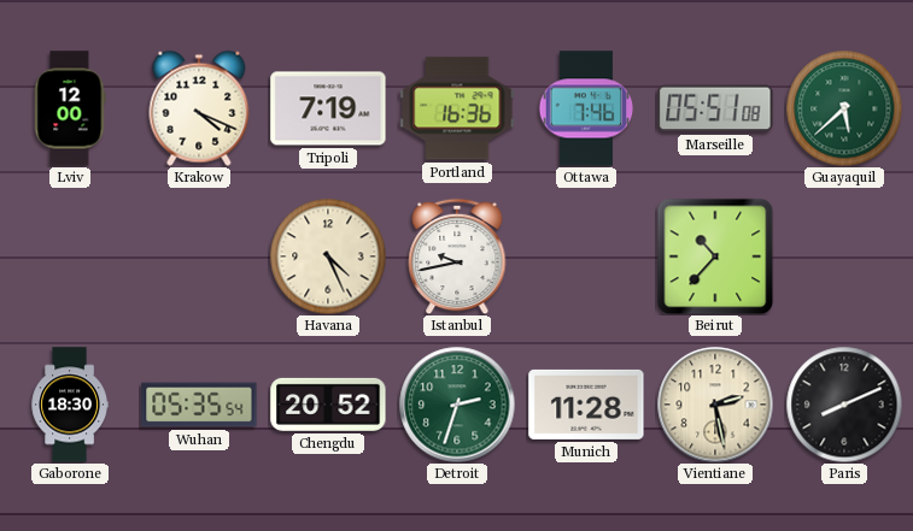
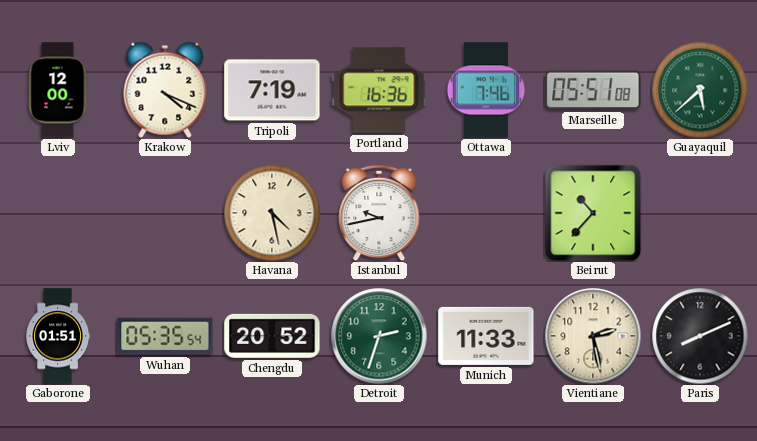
Havana: 4:26 -> 4:28 (272, 213)
Gaborone: 18:30 -> 01:51 (58, 336)
Munich: 11:28 -> 11:33 (486, 336)
